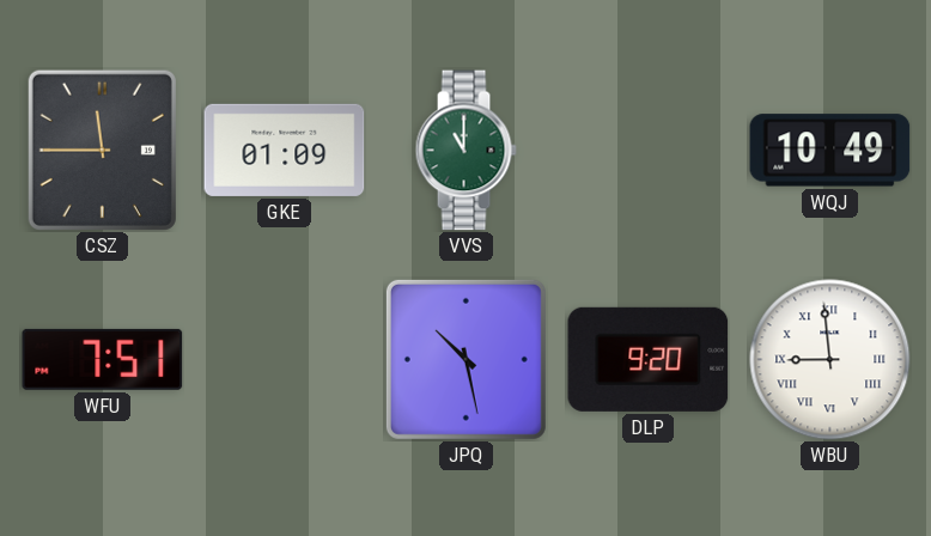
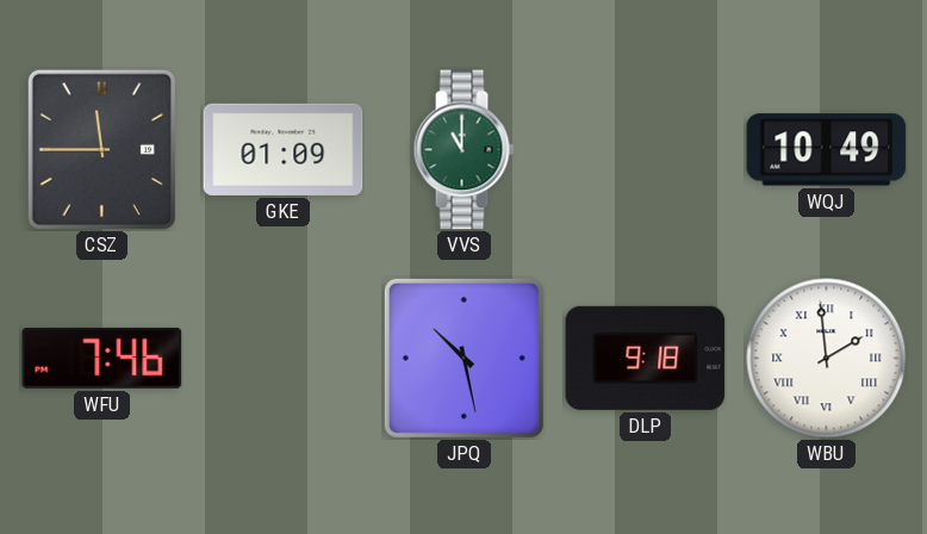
WFU: 7:51 -> 7:46 (102, 358)
DLP: 9:20 -> 9:18 (646, 358)
WBU: 8:59 -> 1:59 (827, 359)
